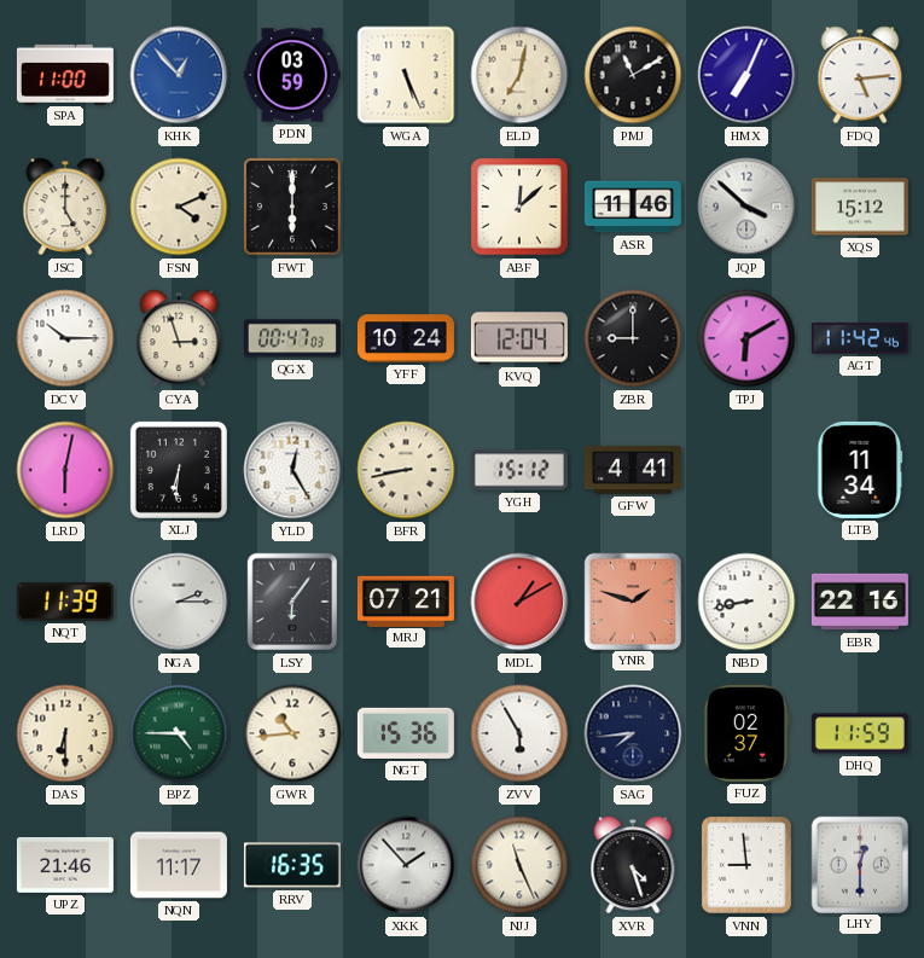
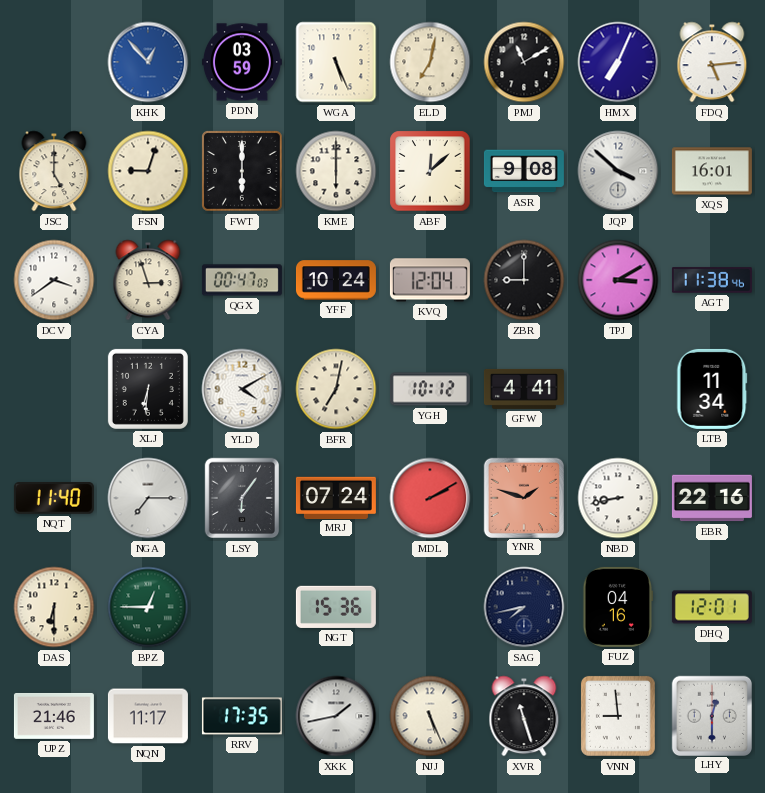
SPA: 11:00 -> none (65, 74)
FSN: 4:11 -> 9:03 (148, 171)
KME: none -> 6:00 (336, 171)
ASR: 11:46 -> 9:08 (524, 171)
XQS: 15:12 -> 16:01 (712, 171)
DCV: 10:15 -> 3:39 (54, 280)
TPJ: 6:10 -> 3:10 (618, 280)
AGT: 11:42 -> 11:38 (712, 280)
LRD: 6:02 -> none (65, 470)
YLD: 12:25 -> 4:10 (242, 389)
BFR: 8:43 -> 7:02 (336, 389)
YGH: 15:12 -> 10:12 (430, 389)
NQT: 11:39 -> 11:40 (54, 499)
NGA: 2:15 -> 7:15 (148, 498)
MRJ: 07:21 -> 07:24 (336, 497)
MDL: 1:10 -> 2:10 (430, 498)
BPZ: 4:45 -> 12:45 (148, 607)
GWR: 10:44 -> none (292, 733)
ZVV: 5:55 -> none (519, 733)
SAG: 7:44 -> 7:43 (524, 607)
FUZ: 02:37 -> 04:16 (618, 607)
DHQ: 11:59 -> 12:01 (712, 607)
RRV: 16:35 -> 17:35 (242, 716)
XKK: 1:53 -> 1:43 (336, 716)
NJJ: 11:26 -> 5:26 (430, 716)
XVR: 4:27 -> 11:27 (524, 716)
